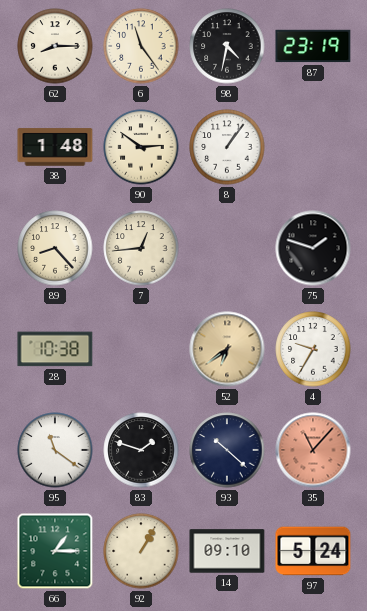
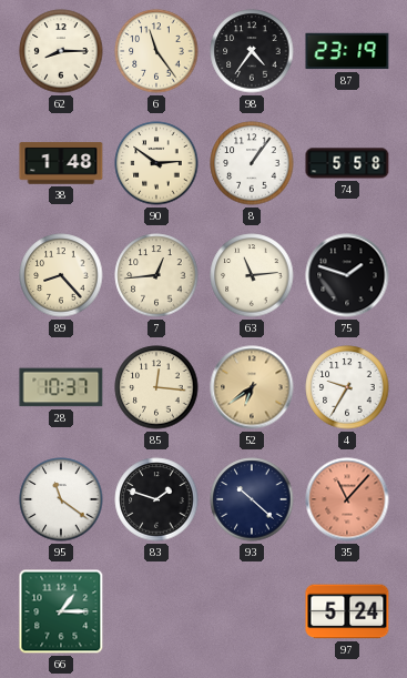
98: 4:32 -> 4:36 (252, 51)
74: none -> 5:58 (347, 163)
63: none -> 11:14 (252, 275)
28: 10:38 -> 10:37 (61, 387)
85: none -> 12:16 (156, 387)
92: 1:05 -> none (141, 551)
14: 09:10 -> none (227, 551)
